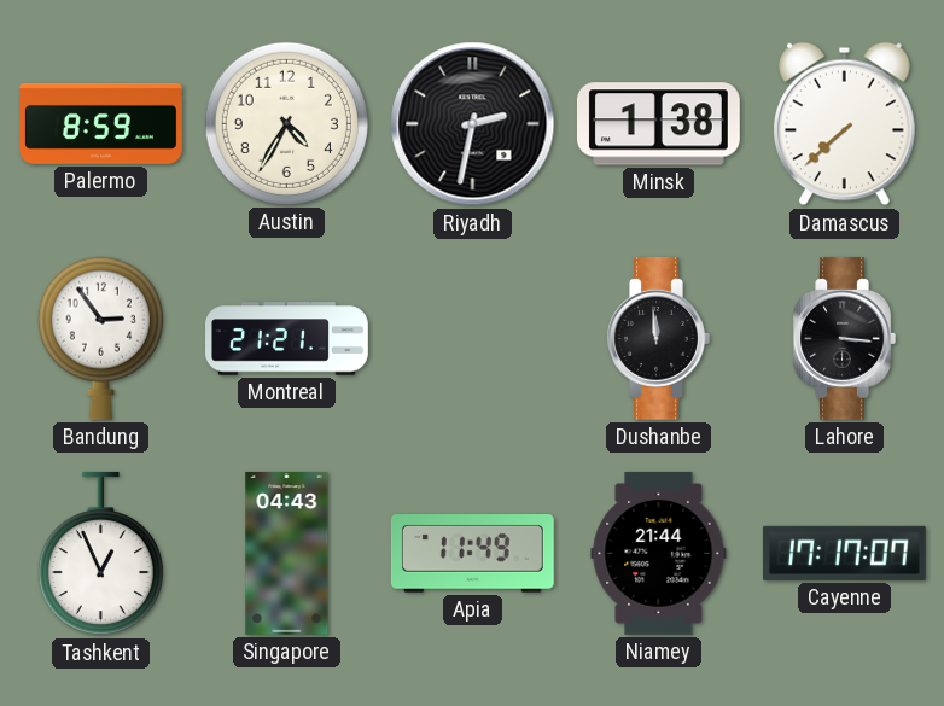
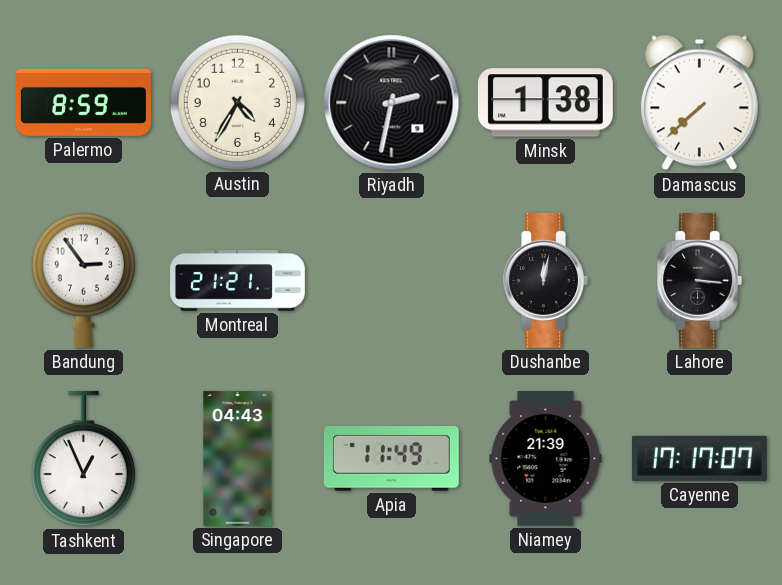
Dushanbe: 11:59 -> 12:02 (545, 280)
Niamey: 21:44 -> 21:39 (546, 458)
